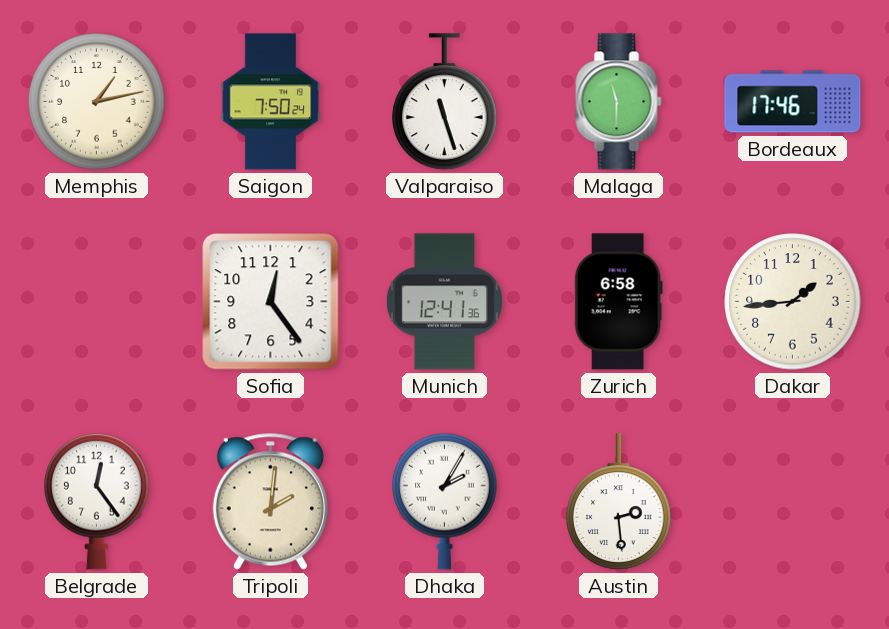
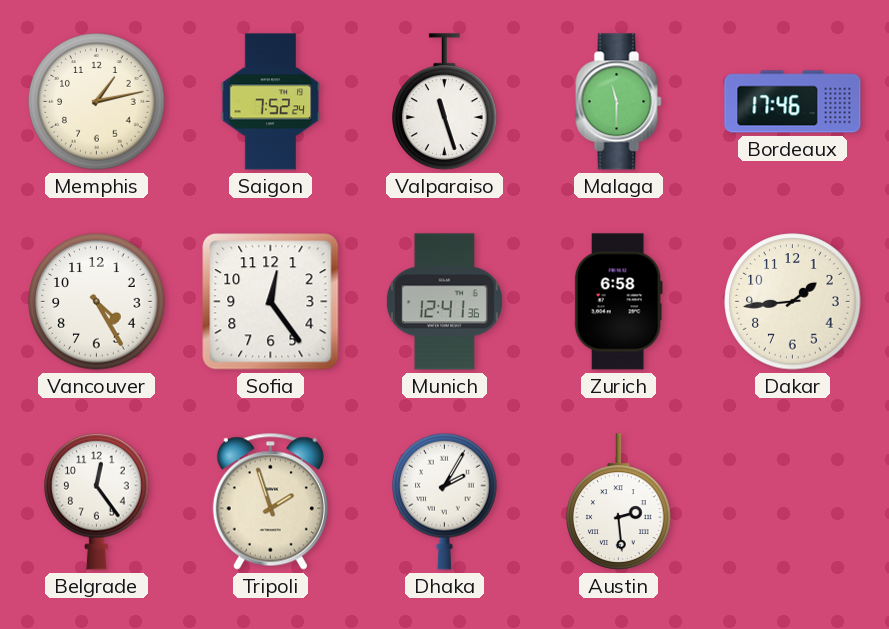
Saigon: 7:50 -> 7:52 (271, 102)
Vancouver: none -> 4:25 (97, 302)
Tripoli: 2:01 -> 1:57 (270, 501)
